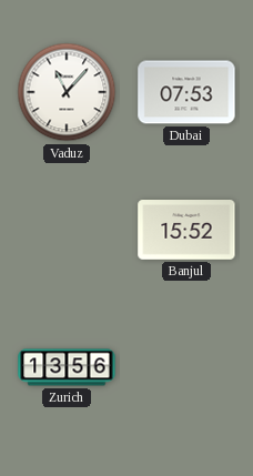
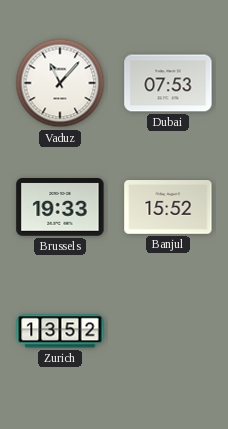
Brussels: none -> 19:33 (60, 208)
Zurich: 13:56 -> 13:52 (60, 331)
